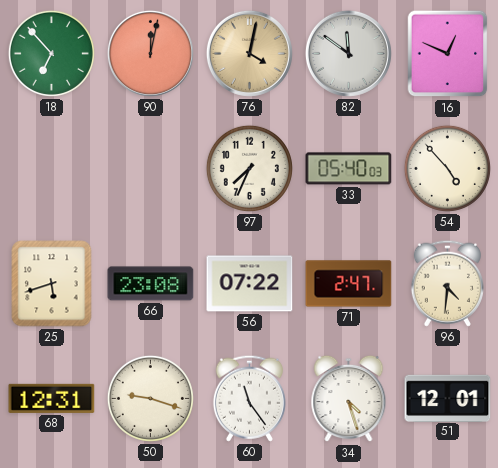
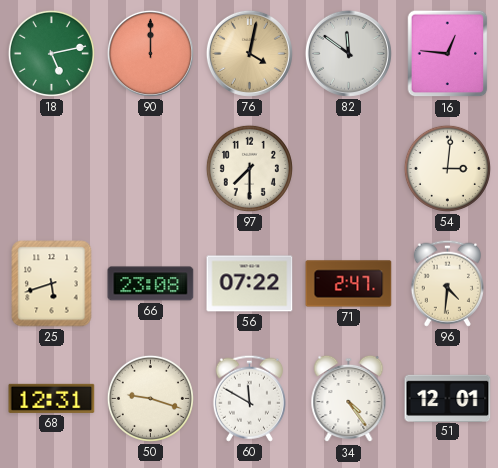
18: 6:53 -> 5:13 (51, 53)
90: 12:02 -> 12:00 (150, 53)
16: 12:49 -> 12:46 (448, 54)
97: 7:34 -> 7:30 (249, 168)
33: 05:40 -> none (349, 169)
54: 4:53 -> 3:01 (447, 168)
60: 11:24 -> 11:50 (249, 398)
34: 4:27 -> 4:24 (349, 399)
